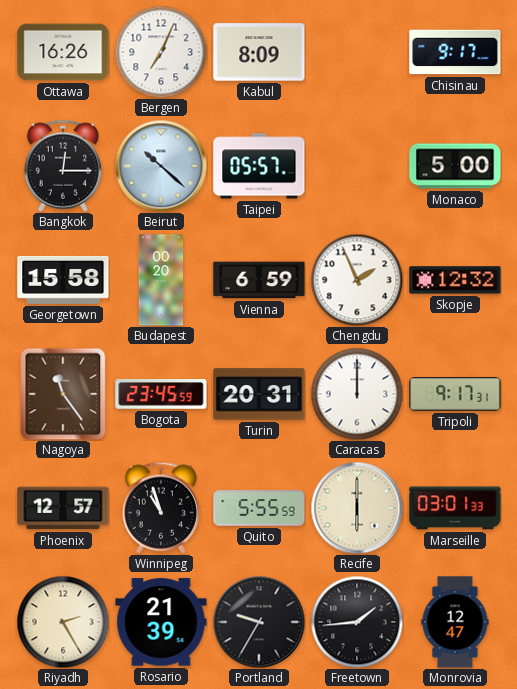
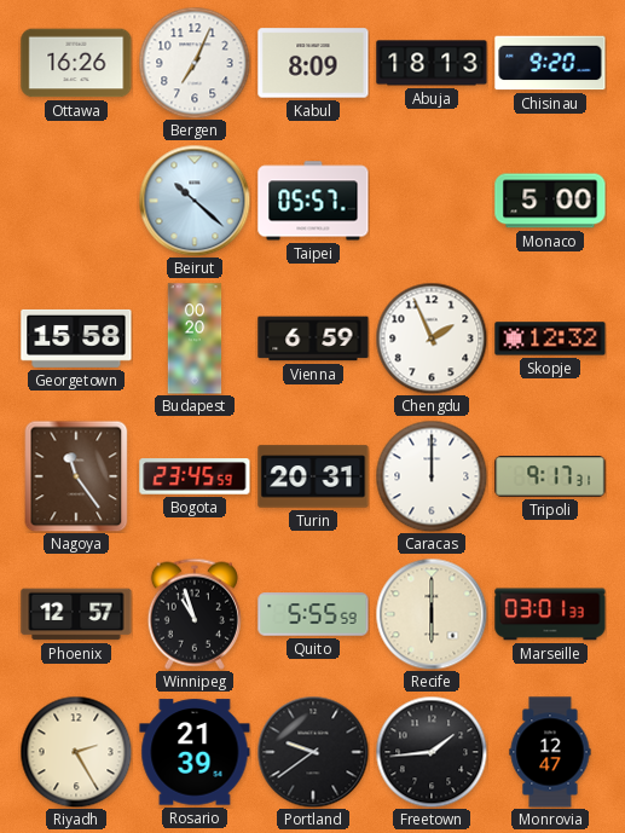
Abuja: none -> 18:13 (432, 63)
Chisinau: 9:17 -> 9:20 (550, 63)
Bangkok: 12:15 -> none (63, 166)
Portland: 9:35 -> 9:39 (313, 752)
